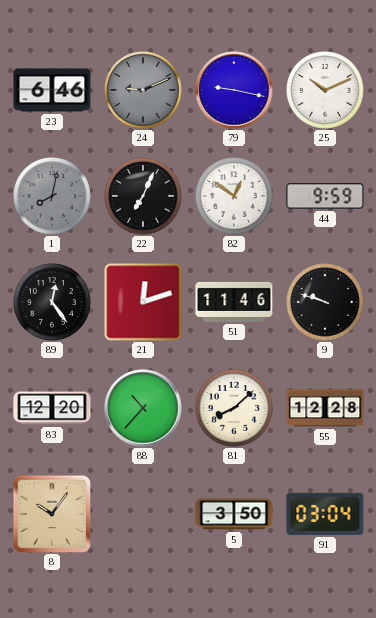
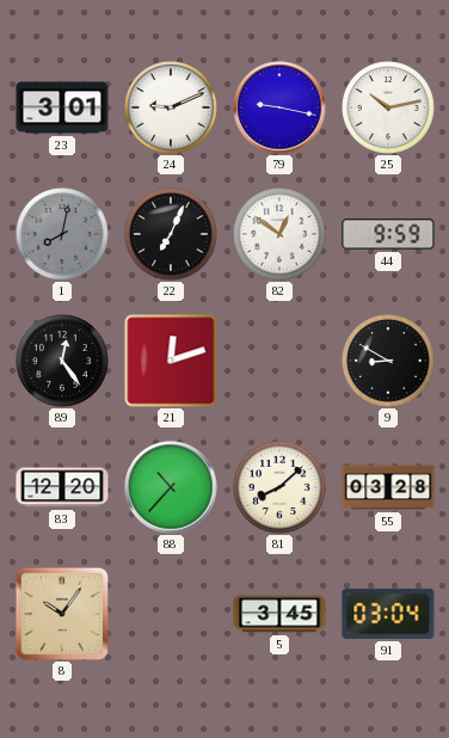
23: 6:46 -> 3:01 (62, 107)
24 dial: grey -> white (172, 109)
25: 10:11 -> 10:13 (389, 109)
51: 11:46 -> none (234, 302)
9: 9:48 -> 8:50 (389, 362)
55: 12:28 -> 03:28 (388, 487)
5: 3:50 -> 3:45 (279, 614)
